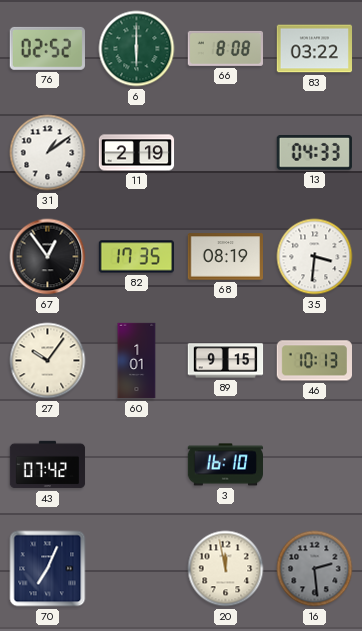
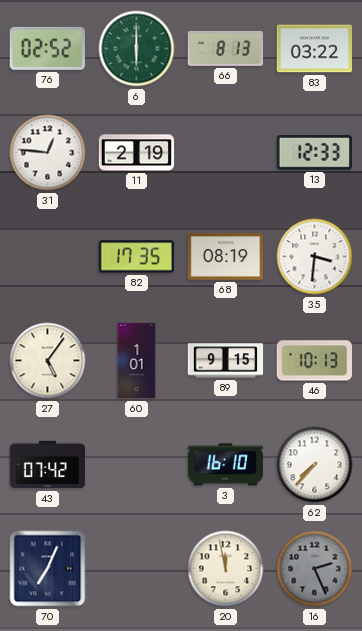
66: 8:08 -> 8:13 (225, 48)
31: 1:09 -> 12:46 (48, 153)
13: 04:33 -> 12:33 (314, 153)
67: 12:54 -> none (48, 257)
27: 10:06 -> 5:06 (48, 361)
62: none -> 7:37 (315, 465)
16: 2:29 -> 2:26 (315, 569)
